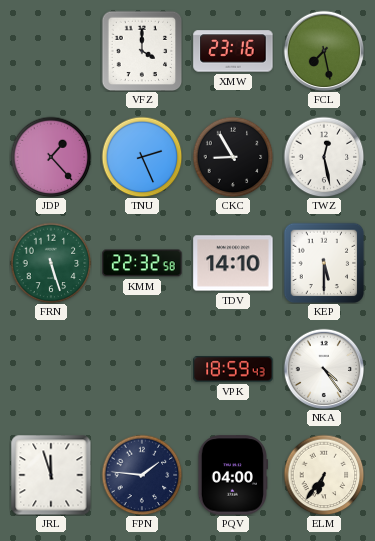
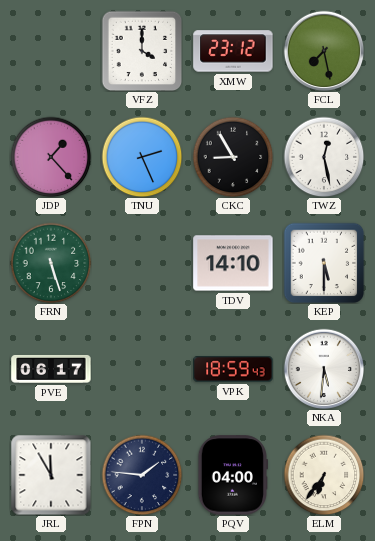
XMW: 23:16 -> 23:12 (233, 51)
KMM: 22:32 -> none (142, 263)
PVE: none -> 06:17 (51, 369)
NKA: 4:24 -> 5:31 (324, 369)
JRL: 11:57 -> 11:55 (51, 475)
